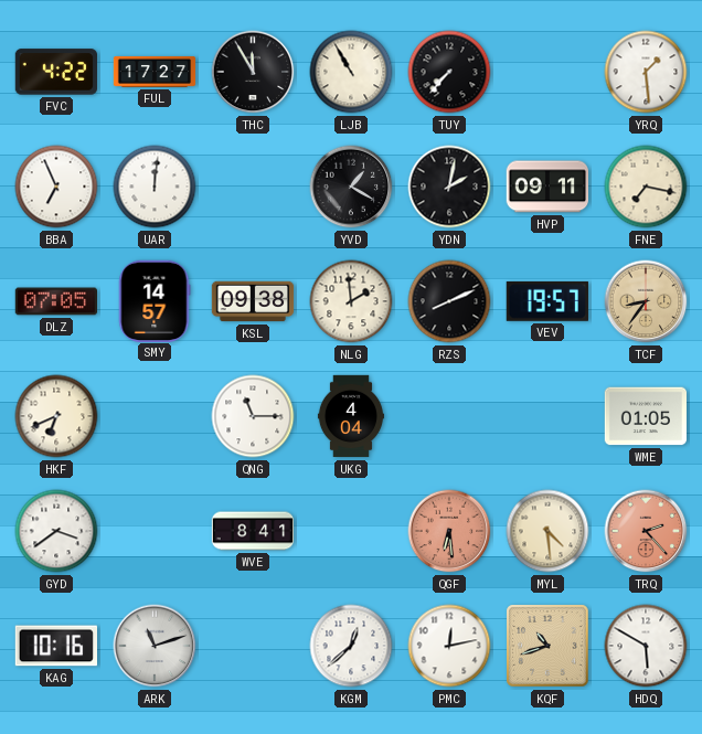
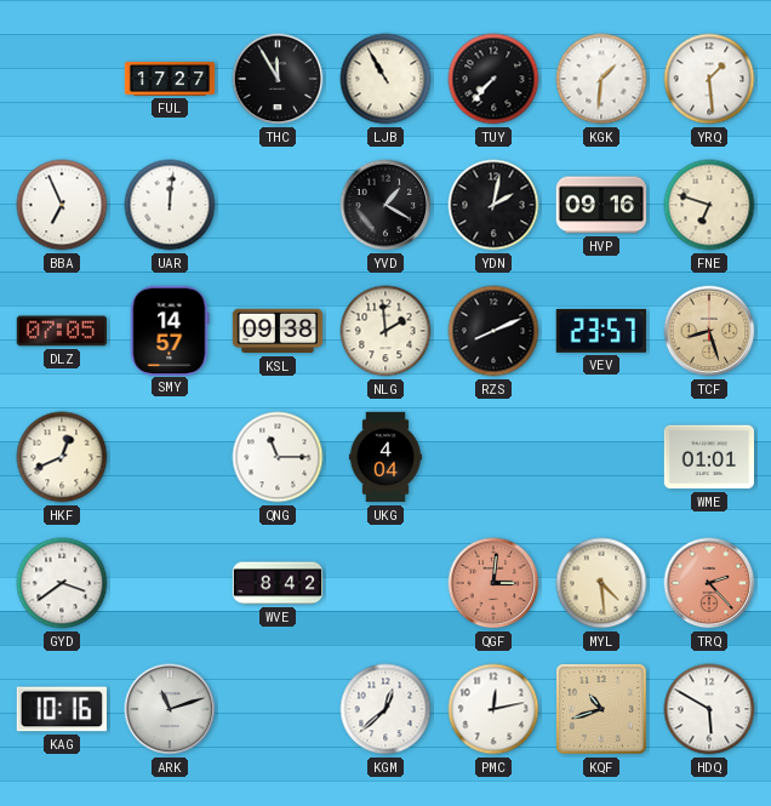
FVC: 4:22 -> none (55, 72)
KGK: none -> 1:31 (601, 79)
HVP: 09:11 -> 09:16 (600, 205)
FNE: 7:17 -> 6:48 (709, 205)
VEV: 19:57 -> 23:57 (601, 331)
TCF: 8:36 -> 8:27 (709, 331)
HKF: 6:41 -> 12:41 (62, 457)
WME: 01:05 -> 01:01 (708, 457)
WVE: 8:41 -> 8:42 (278, 583)
QGF: 6:29 -> 3:01 (493, 583)
